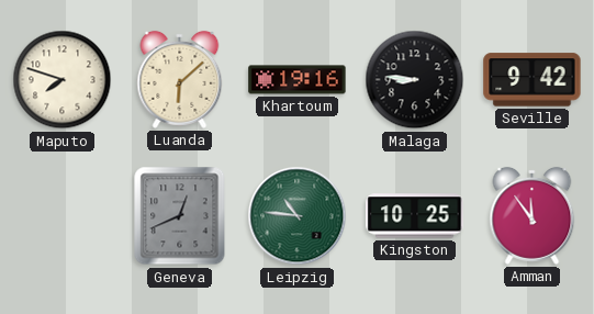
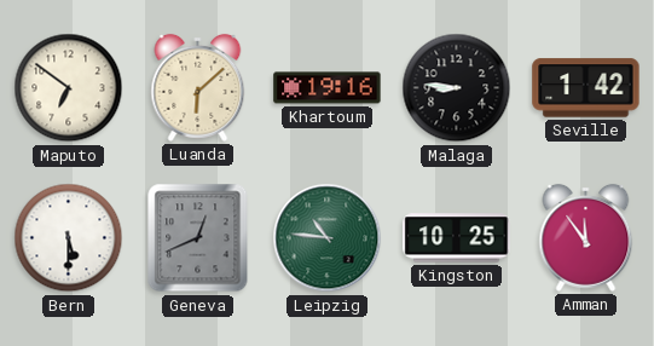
Maputo: 7:48 -> 6:51 (69, 88)
Seville: 9:42 -> 1:42 (586, 88)
Bern: none -> 5:30 (69, 238)
